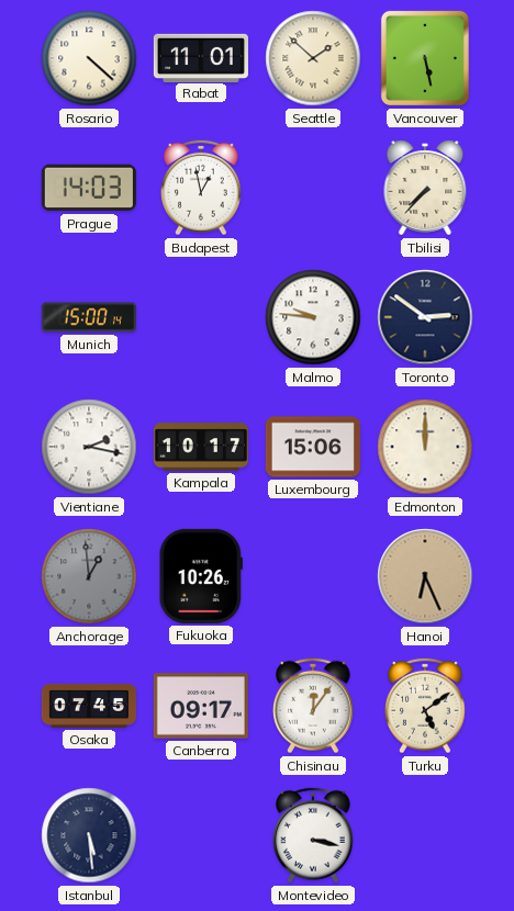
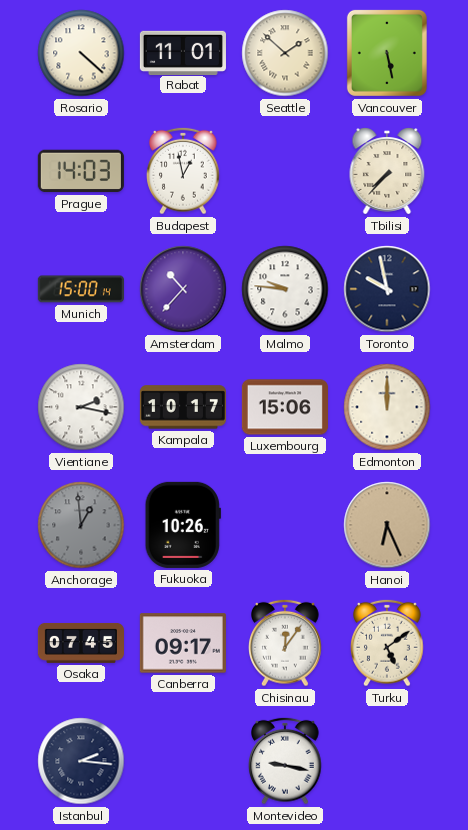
Amsterdam: none -> 10:37 (183, 289)
Toronto: 2:51 -> 9:58 (387, 289)
Istanbul: 5:29 -> 2:16 (81, 761)
Montevideo: 3:17 -> 9:17 (286, 761)
